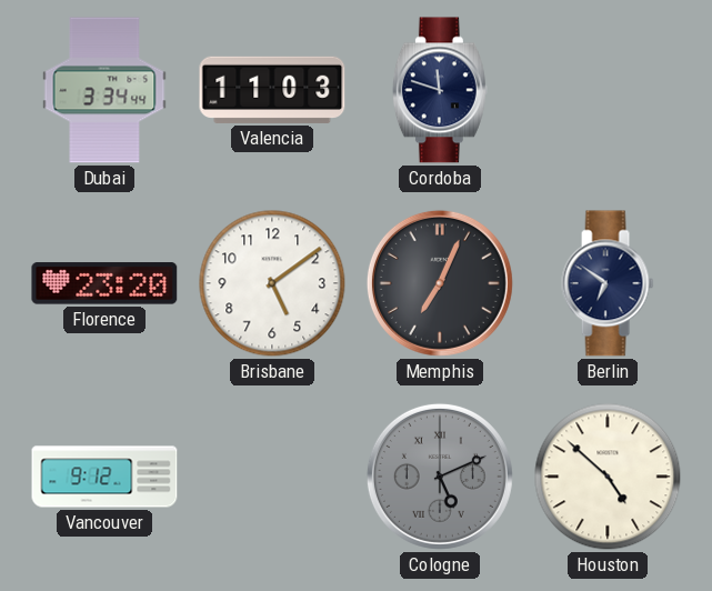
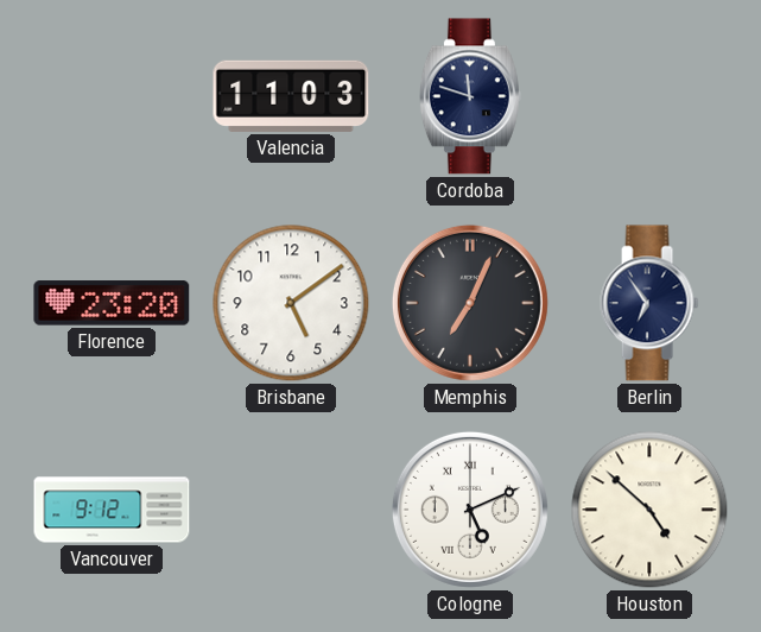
Dubai: 3:34 -> none (104, 90)
Berlin: 6:51 -> 6:54 (649, 303)
Cologne dial: grey -> white (470, 510)
